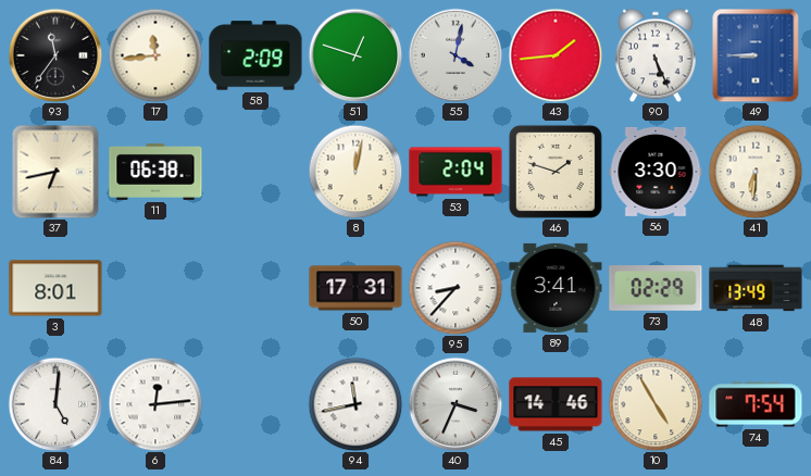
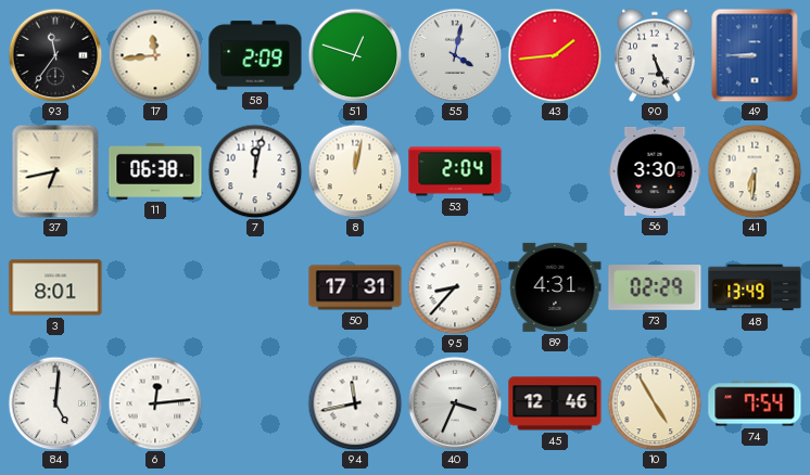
7: none -> 12:02 (255, 171)
46: 1:48 -> none (556, 172)
89: 3:41 -> 4:31 (555, 287)
45: 14:46 -> 12:46 (555, 403)
